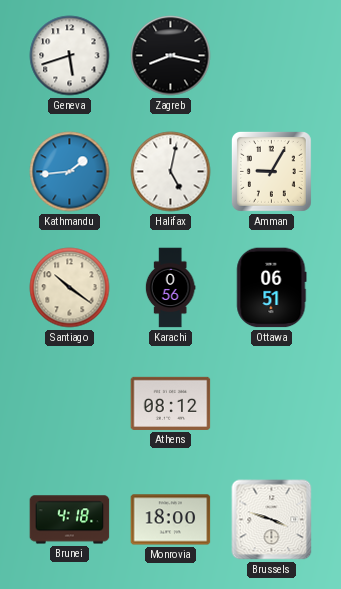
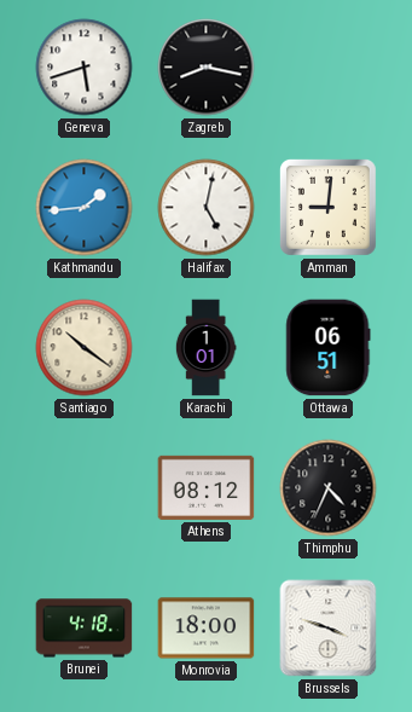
Amman: 9:05 -> 9:01 (327, 207)
Karachi: 0:56 -> 1:01 (205, 348)
Thimphu: none -> 4:34 (329, 488)
